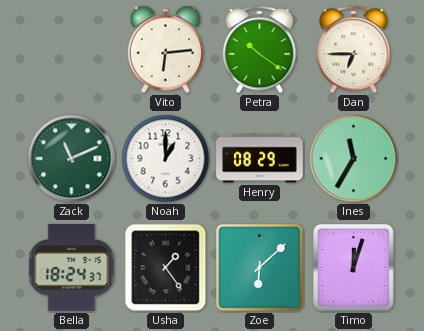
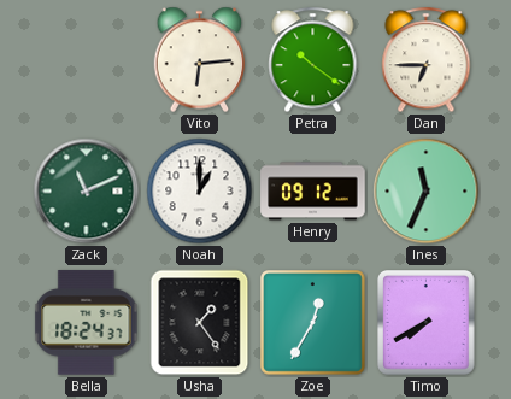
Henry: 08:29 -> 09:12 (313, 192)
Ines: 11:35 -> 11:34 (427, 192)
Zoe: 6:08 -> 12:35 (313, 323)
Timo: 12:03 -> 7:40 (425, 323)
